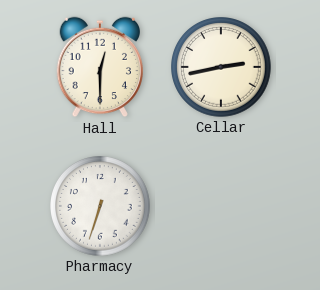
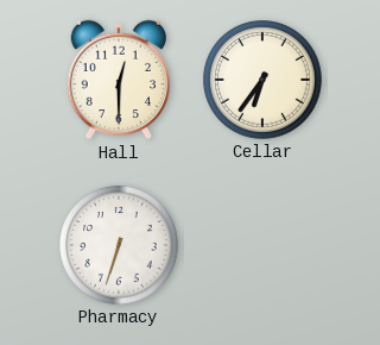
Cellar: 2:43 -> 6:36 (264, 81)
